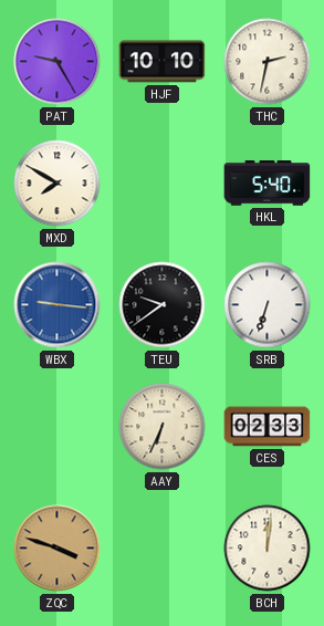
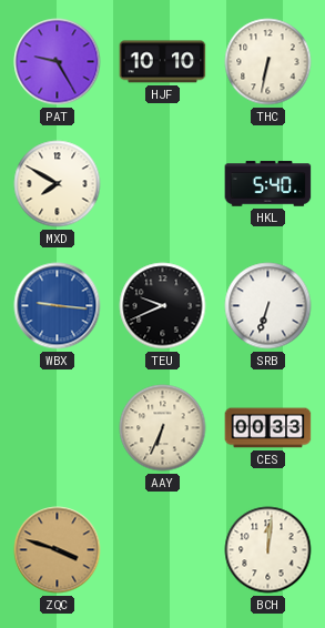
THC: 2:32 -> 6:32 (268, 62)
TEU: 9:39 -> 9:41 (163, 306)
CES: 02:33 -> 00:33 (268, 428)
